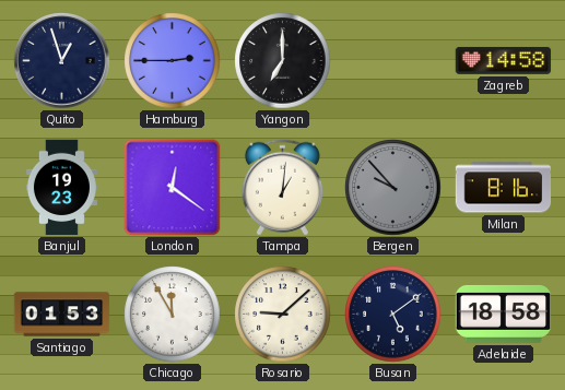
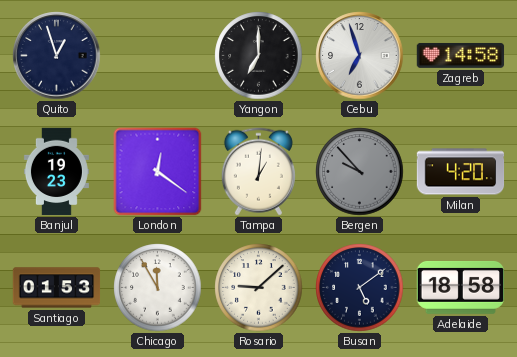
Hamburg: 2:45 -> none (173, 61)
Cebu: none -> 6:57 (360, 56)
Milan: 8:16 -> 4:20 (461, 172)
